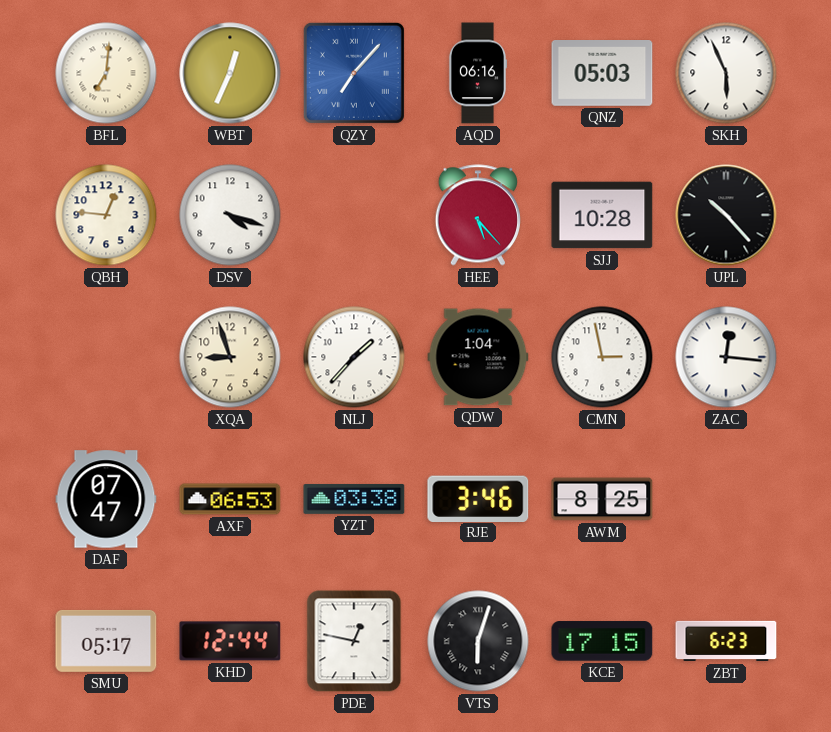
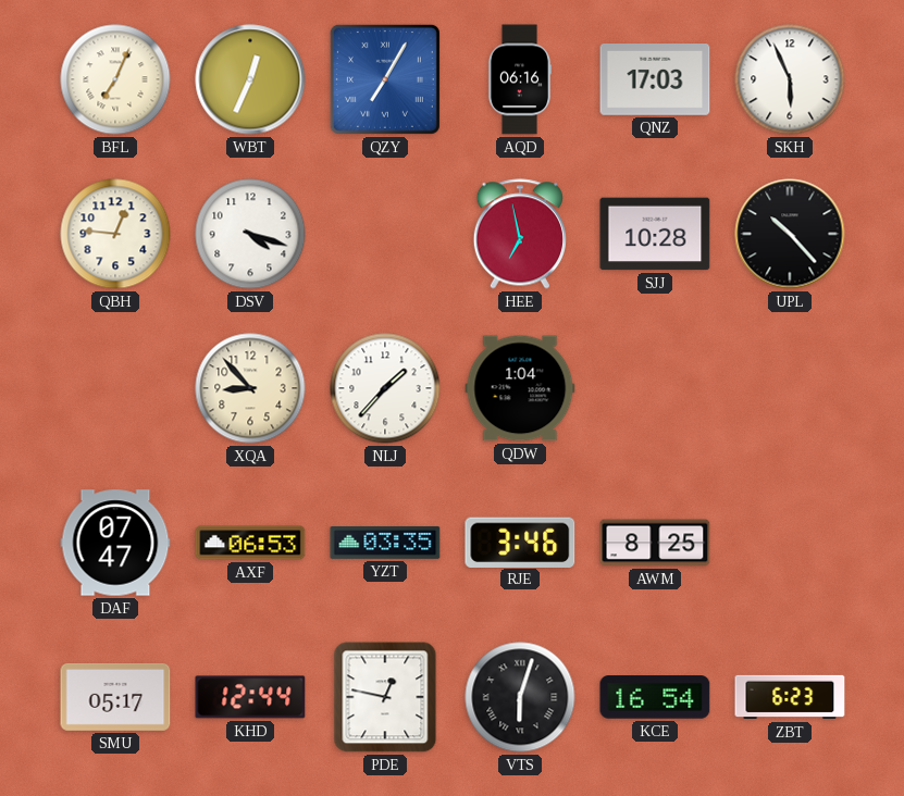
BFL: 7:01 -> 7:04 (115, 79)
QZY: 7:07 -> 7:05 (385, 79)
QNZ: 05:03 -> 17:03 (655, 80)
HEE: 5:23 -> 6:58 (520, 234)
XQA: 8:57 -> 8:53 (250, 388)
CMN: 2:58 -> none (602, 357)
ZAC: 12:16 -> none (726, 357)
YZT: 03:38 -> 03:35 (385, 543)
KCE: 17:15 -> 16:54 (655, 697)
